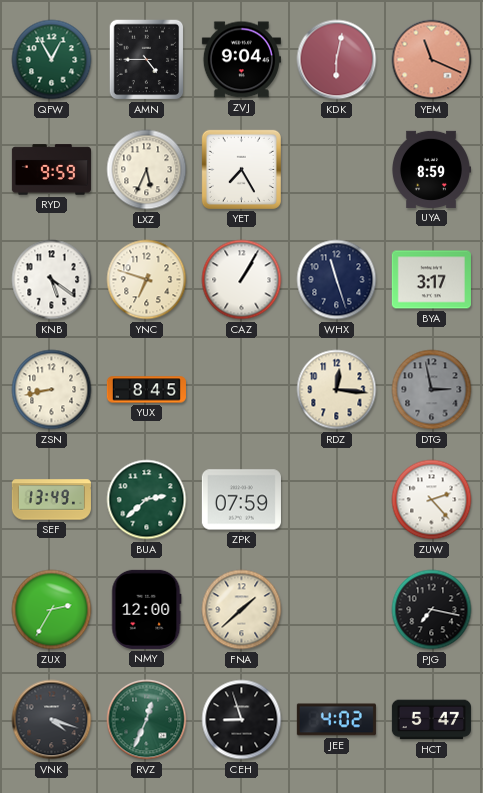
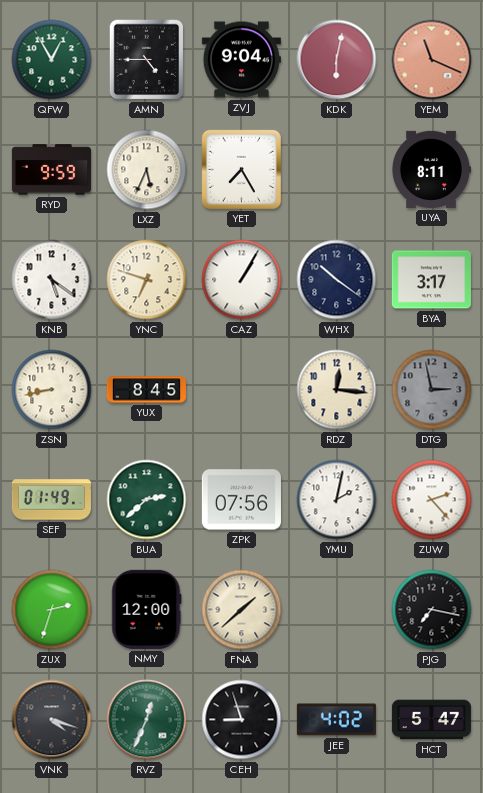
UYA: 8:59 -> 8:11 (431, 169)
WHX: 11:27 -> 10:21 (337, 280)
SEF: 13:49 -> 01:49 (51, 500)
ZPK: 07:59 -> 07:56 (241, 500)
YMU: none -> 2:02 (337, 500)
ZUX: 2:35 -> 2:33 (52, 610)
